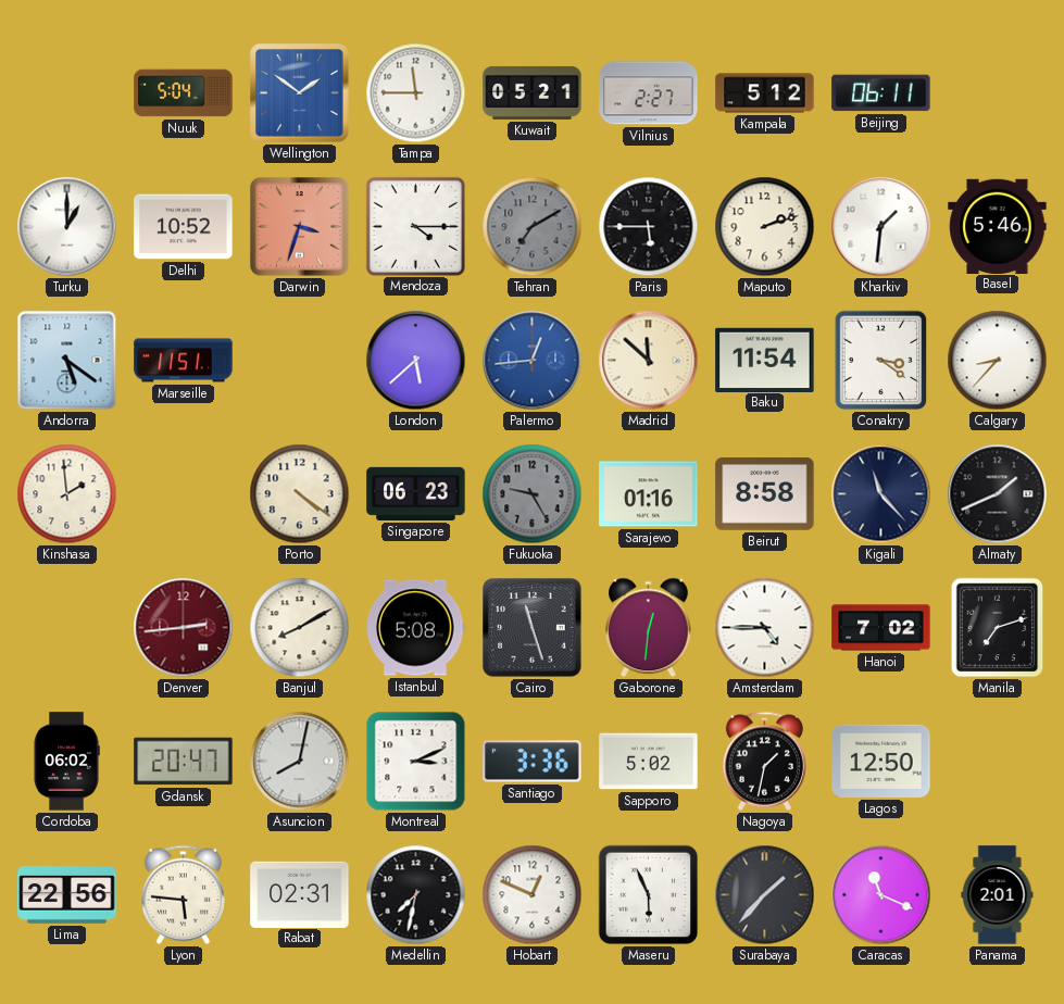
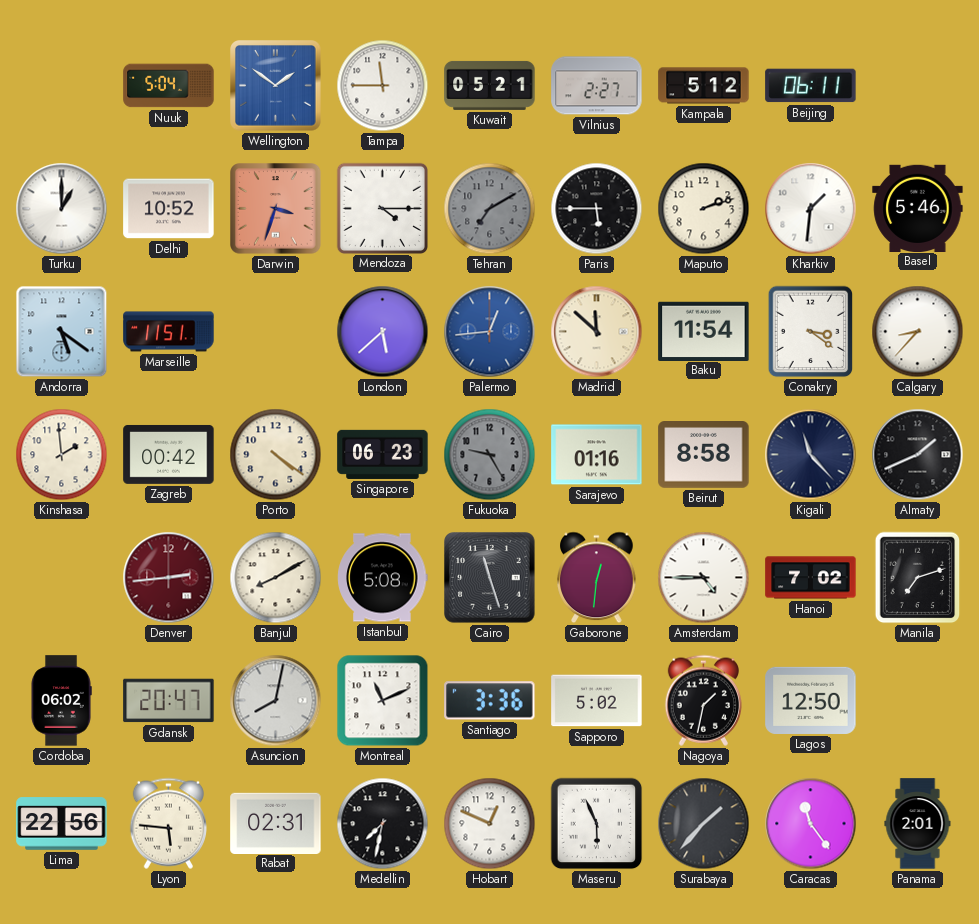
Zagreb: none -> 00:42 (169, 454)
Montreal: 3:11 -> 11:11 (383, 701)
Caracas: 11:19 -> 11:24 (811, 824)
